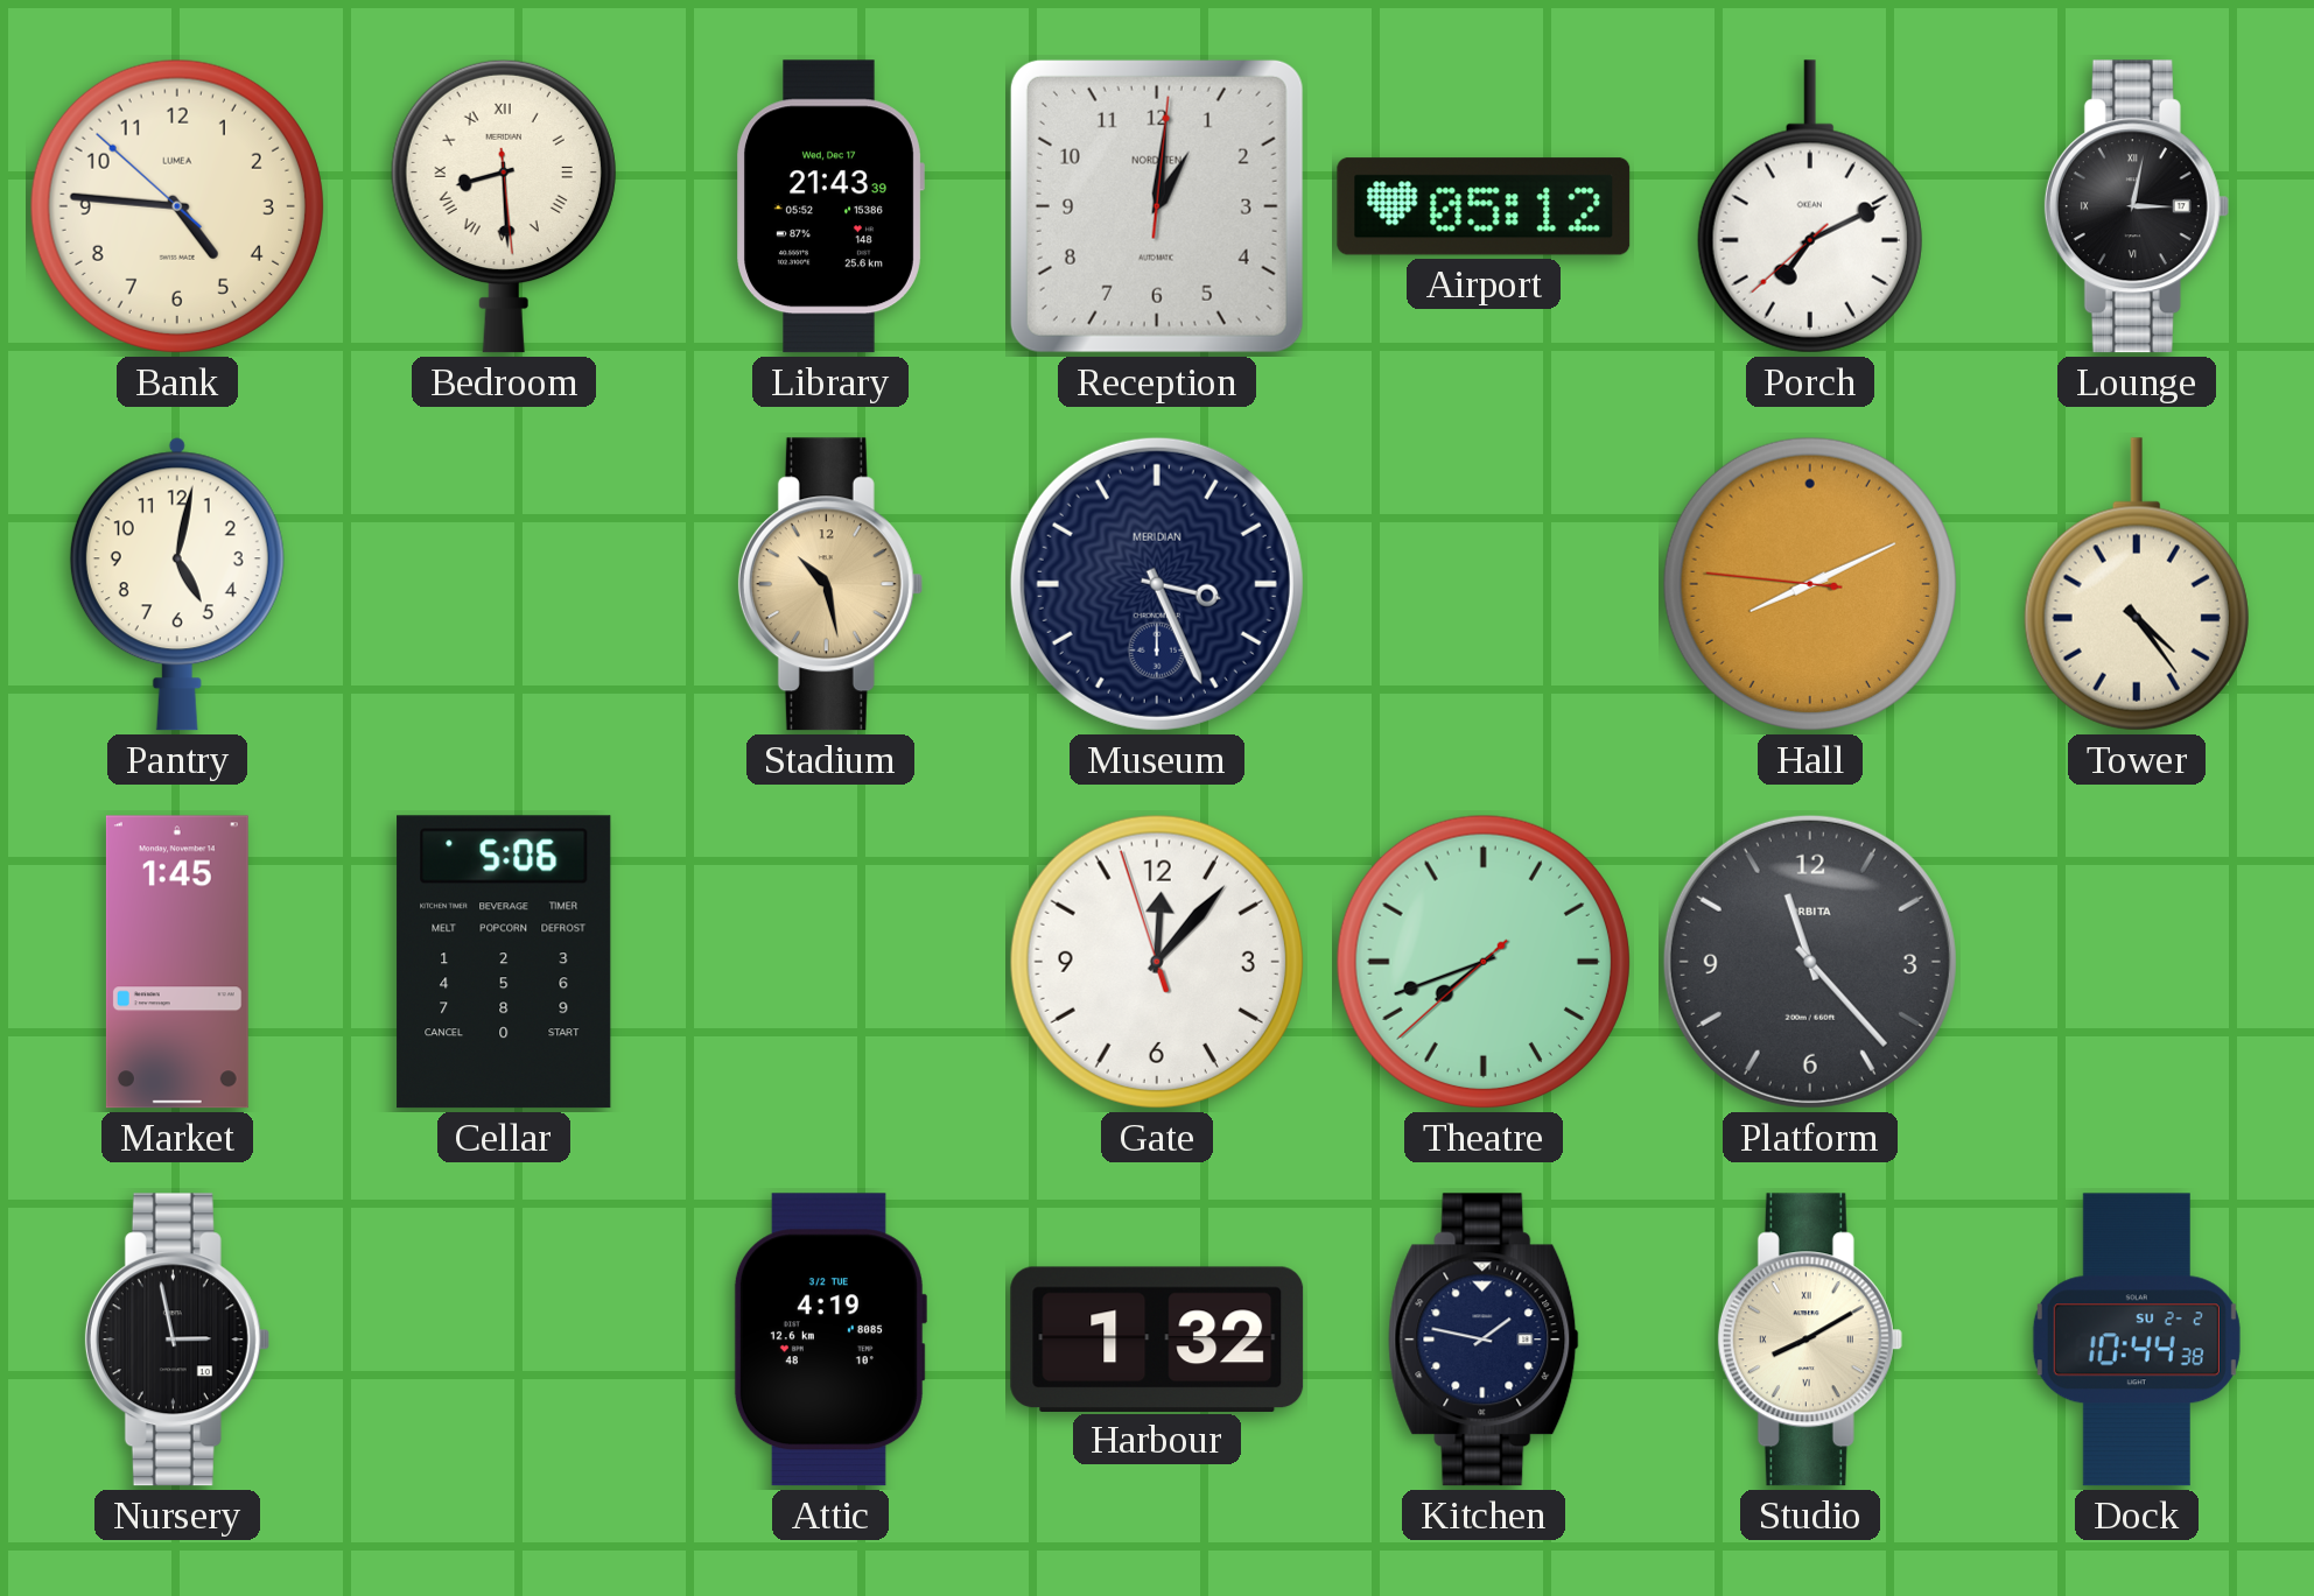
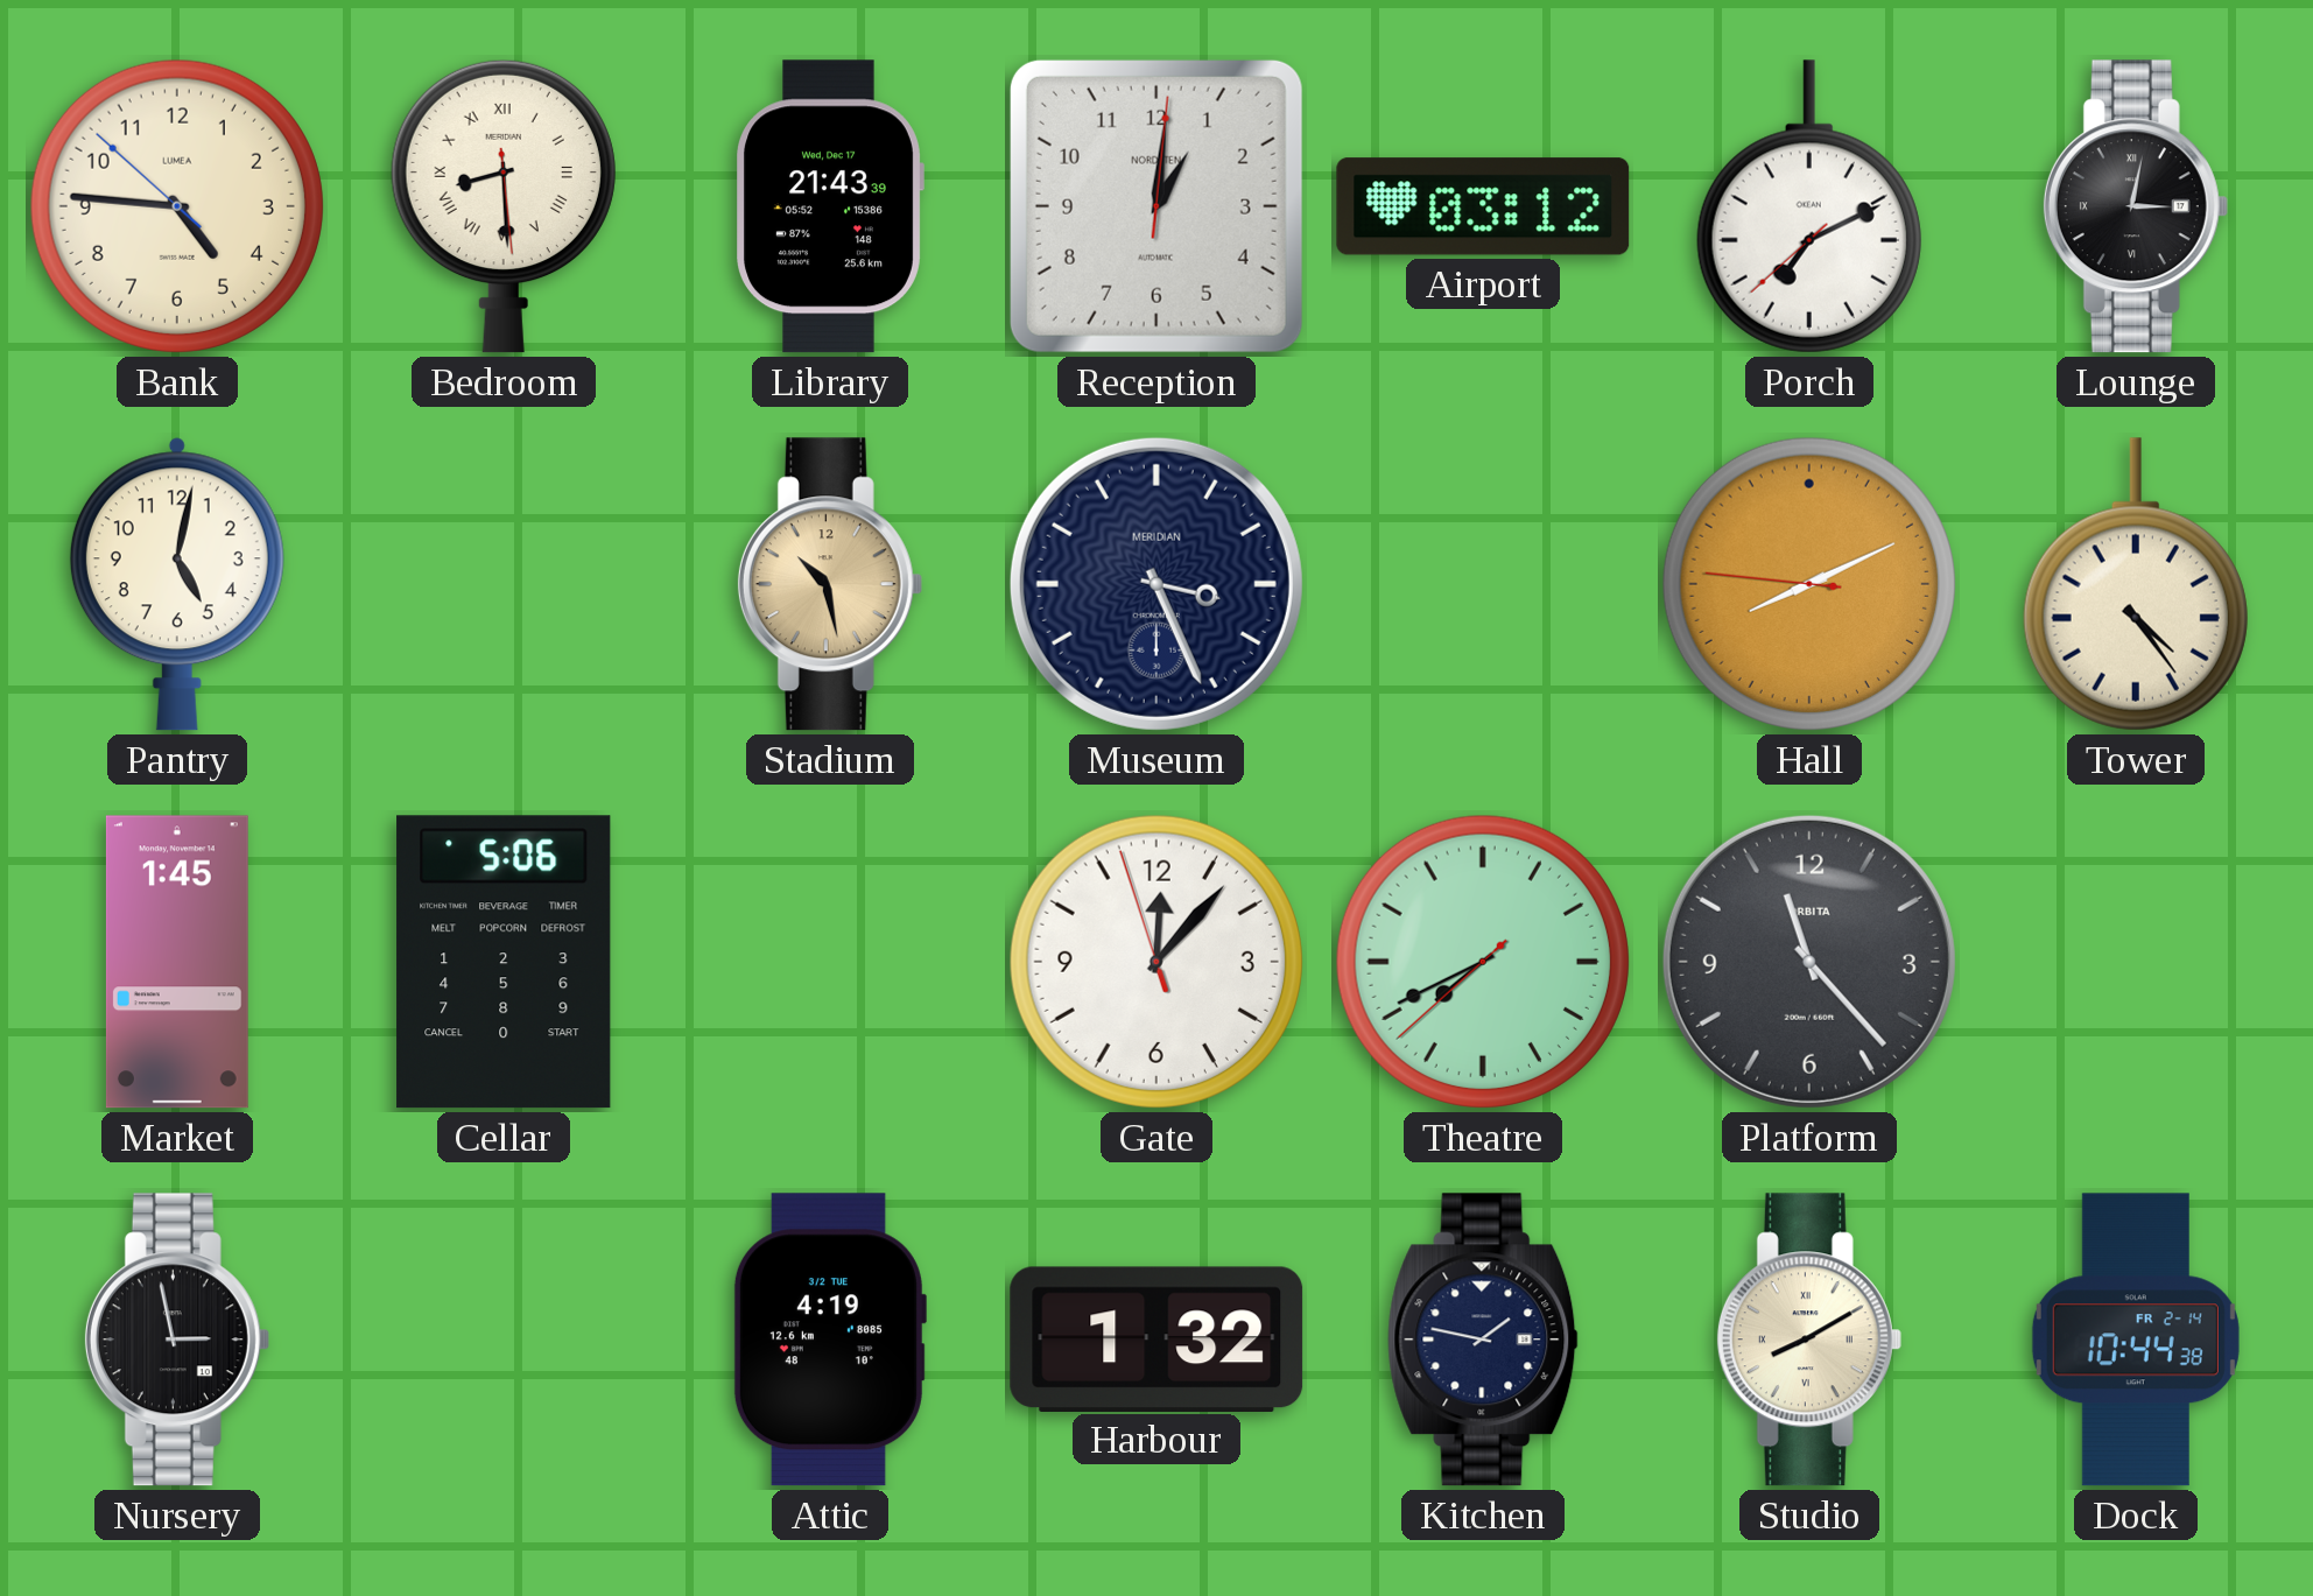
Airport: 05:12 -> 03:12 (1483, 206)
Theatre: 7:41 -> 7:40 (1483, 962)
Dock date: SU 2-2 -> FR 2-14 (2136, 1340)
